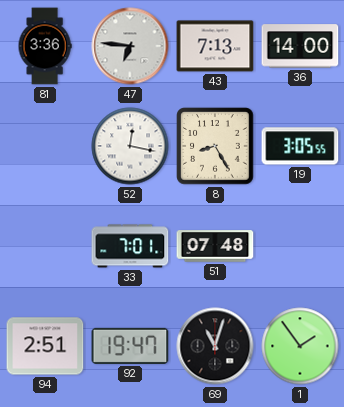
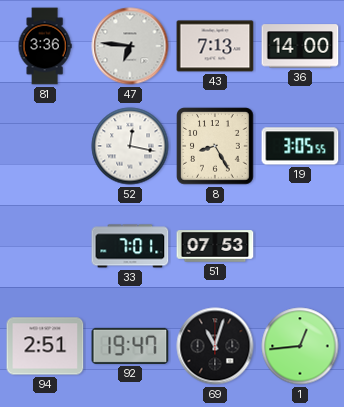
51: 07:48 -> 07:53 (215, 246)
1: 1:54 -> 12:44 (300, 346)
